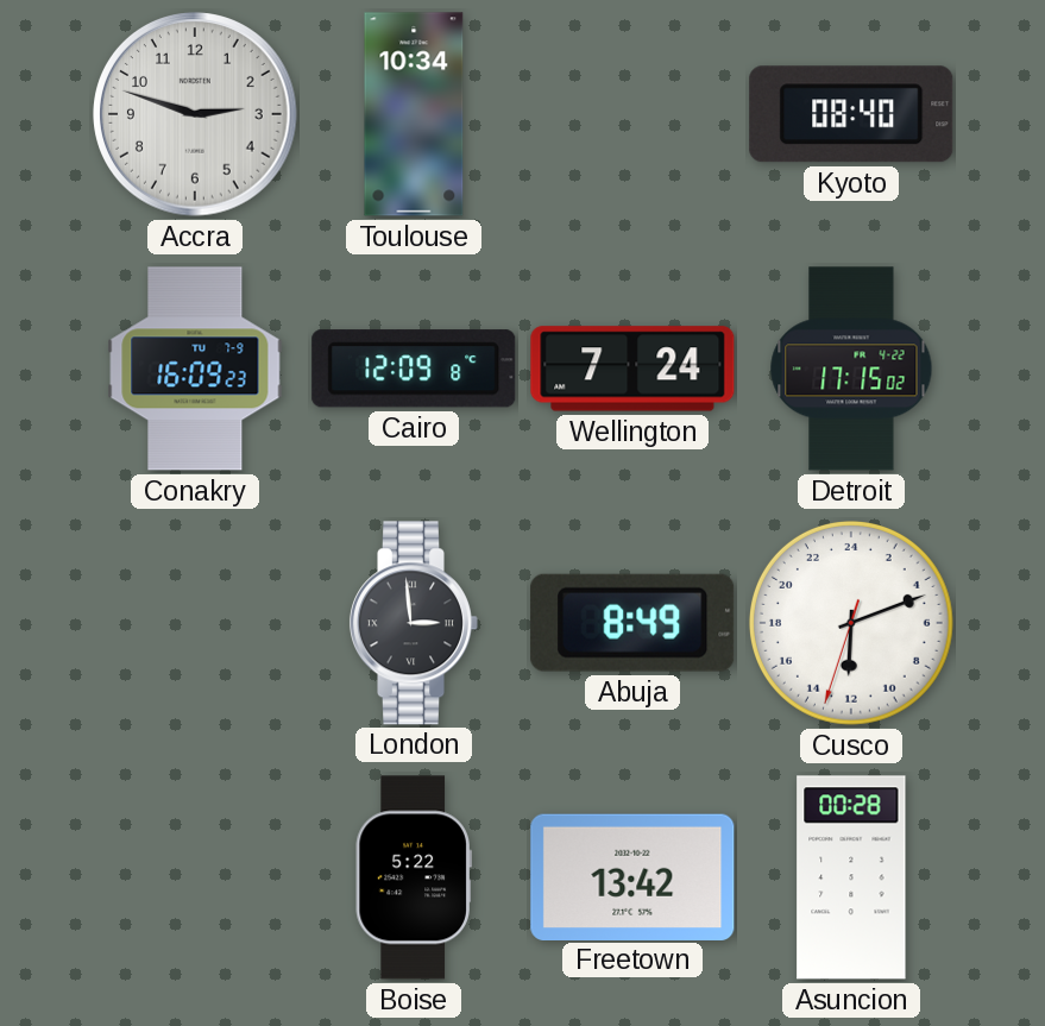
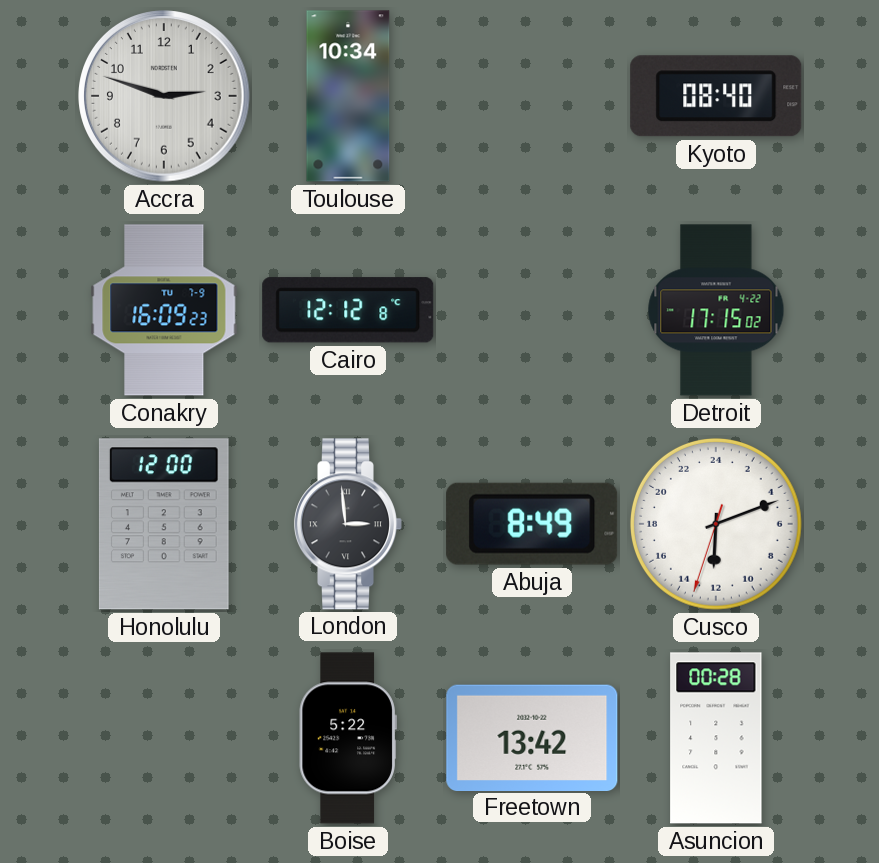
Cairo: 12:09 -> 12:12 (348, 310)
Wellington: 7:24 -> none (632, 369)
Honolulu: none -> 12:00 (164, 524)
